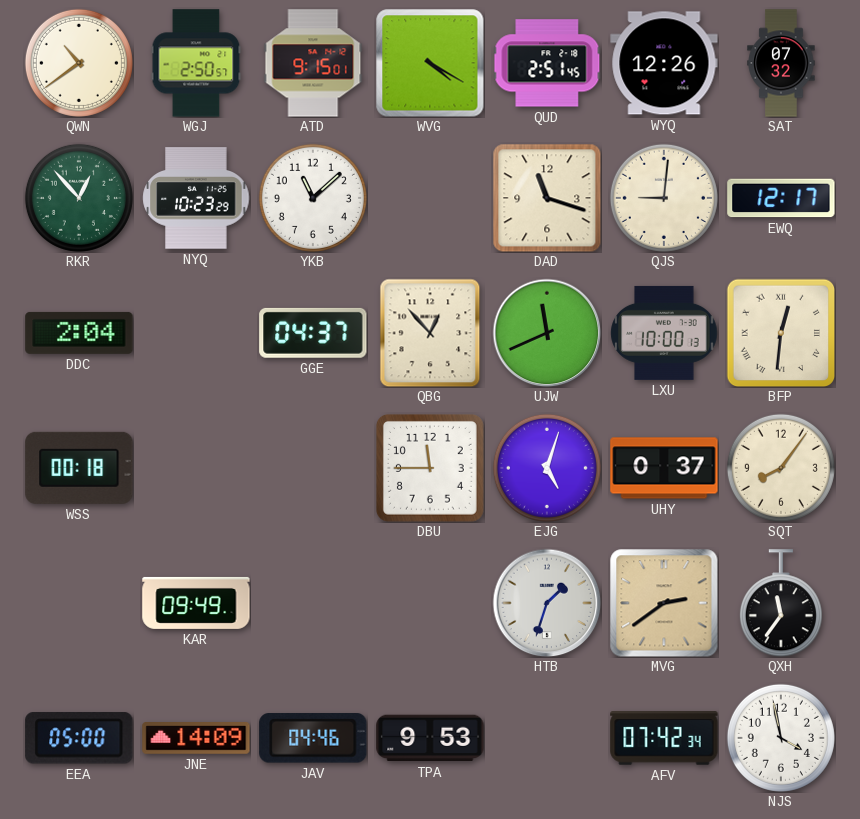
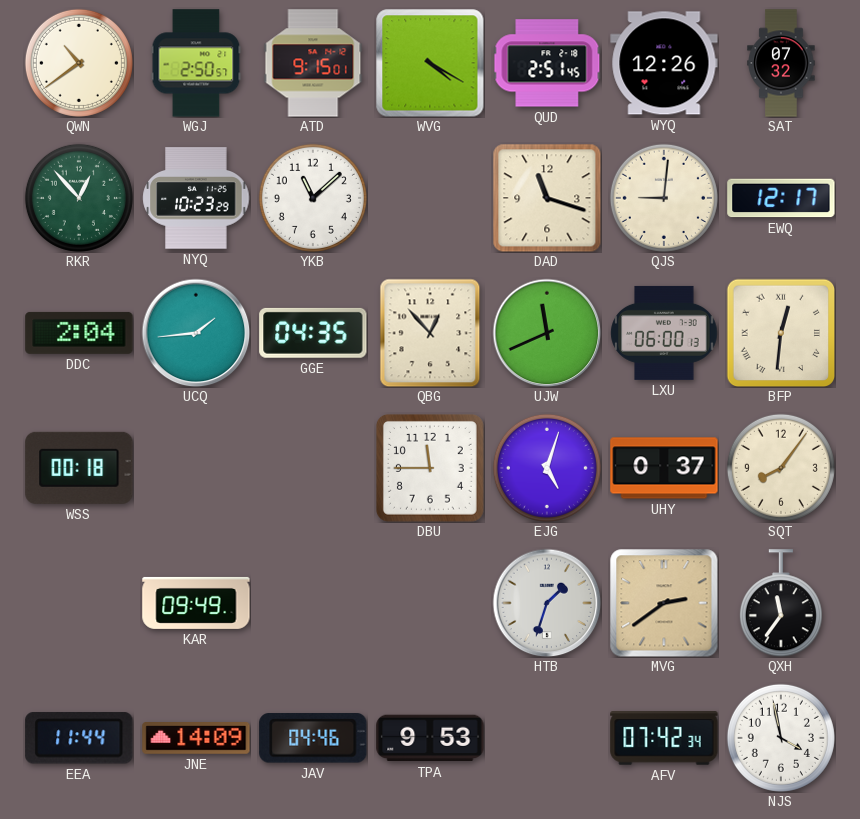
UCQ: none -> 1:44 (196, 333)
GGE: 04:37 -> 04:35 (313, 333)
LXU: 10:00 -> 06:00 (664, 333)
EEA: 05:00 -> 11:44 (79, 738)
